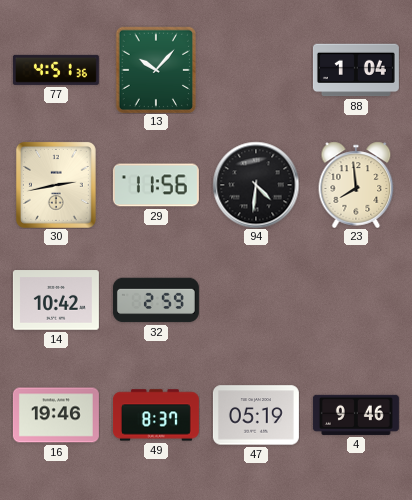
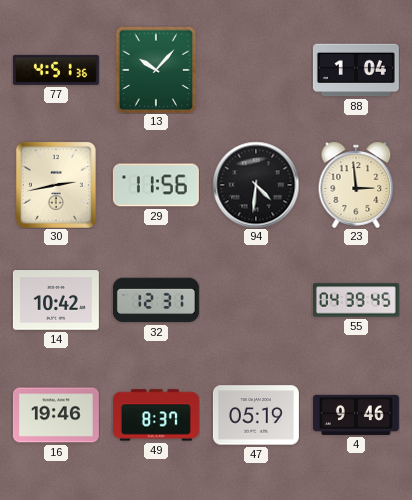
23: 7:59 -> 2:59 (356, 185)
32: 2:59 -> 12:31 (156, 300)
55: none -> 04:39 (356, 300)
